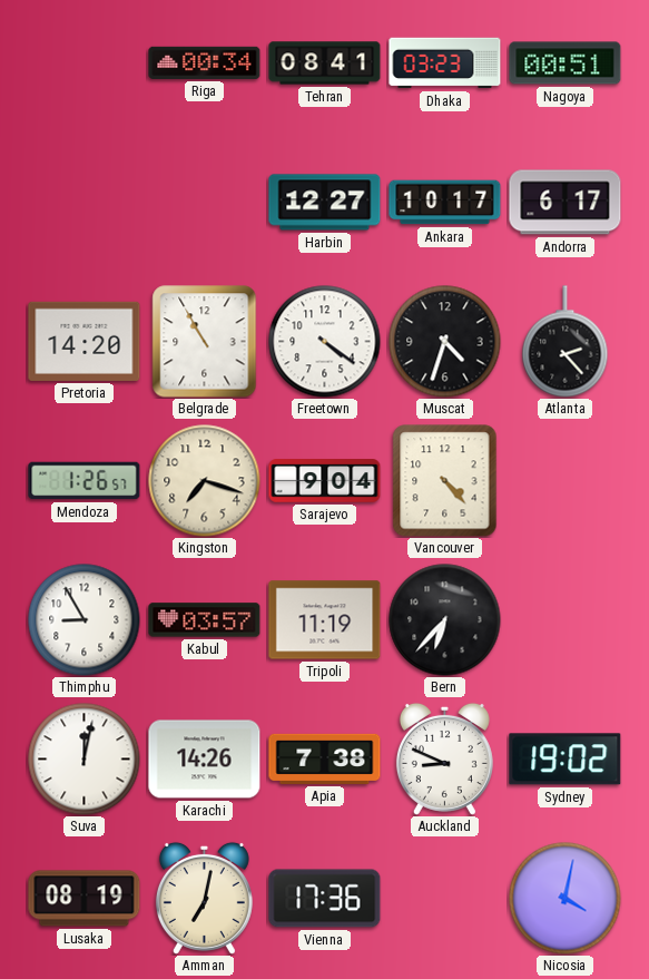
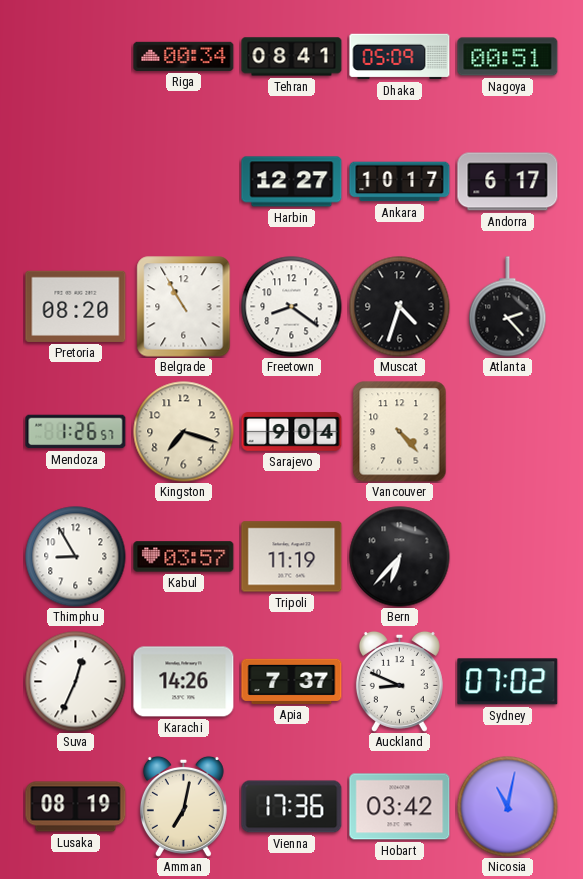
Dhaka: 03:23 -> 05:09 (400, 57)
Pretoria: 14:20 -> 08:20 (76, 306)
Freetown: 4:21 -> 8:21 (292, 307)
Suva: 12:02 -> 12:34 (76, 682)
Apia: 7:38 -> 7:37 (292, 681)
Sydney: 19:02 -> 07:02 (508, 682)
Hobart: none -> 03:42 (400, 807)
Nicosia: 4:02 -> 11:02 (508, 807)
